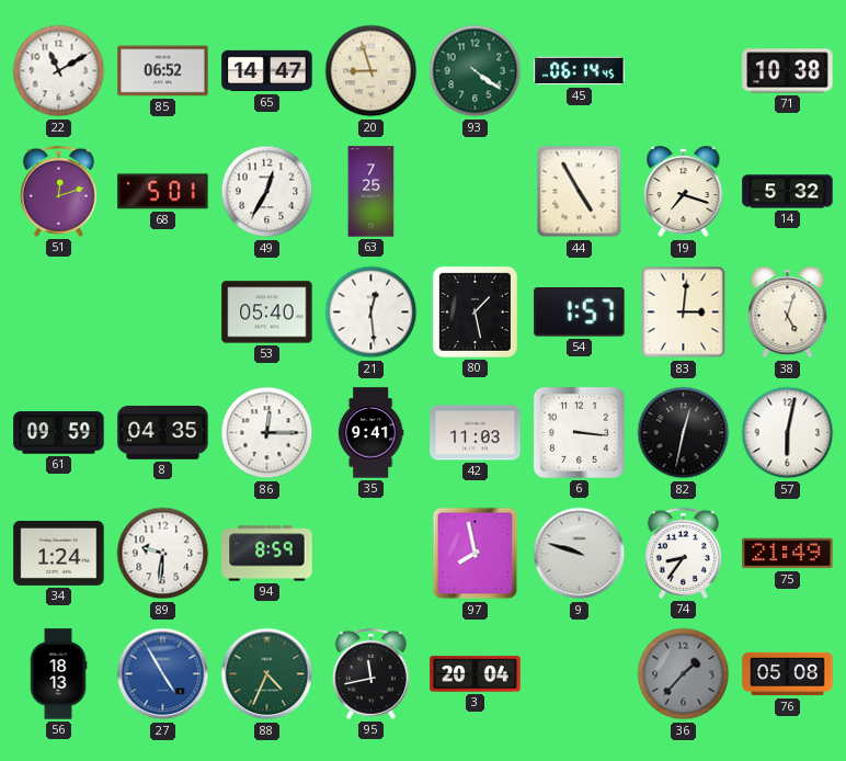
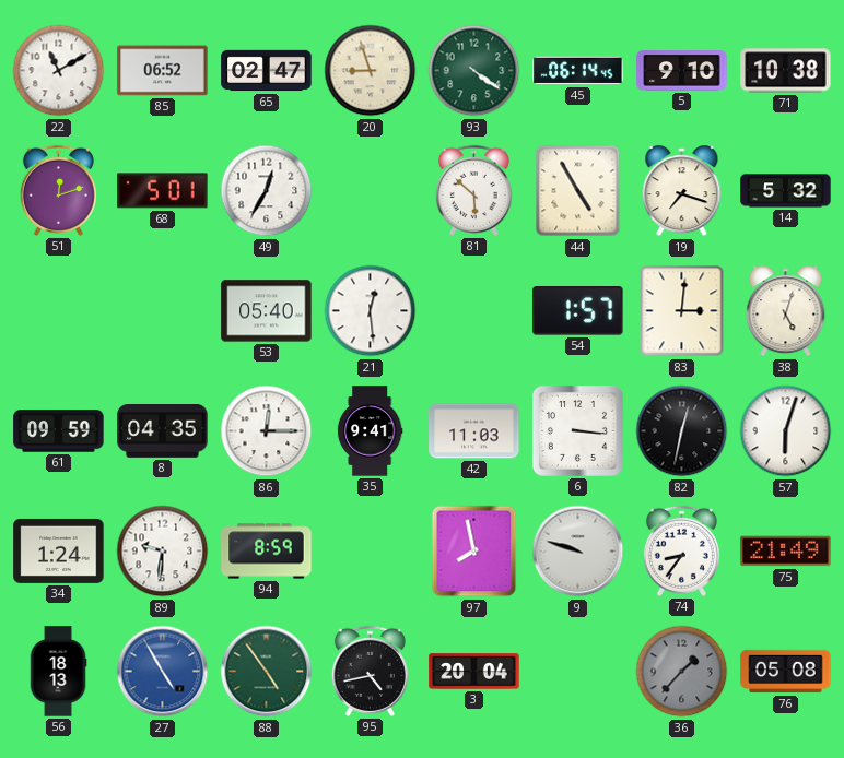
65: 14:47 -> 02:47 (267, 71)
5: none -> 9:10 (682, 71)
63: 7:25 -> none (371, 192)
81: none -> 5:52 (473, 190)
80: 1:28 -> none (475, 311)
57: 6:02 -> 6:03 (786, 431)
88: 4:34 -> 4:54 (267, 672)
95: 11:43 -> 4:43 (370, 671)
